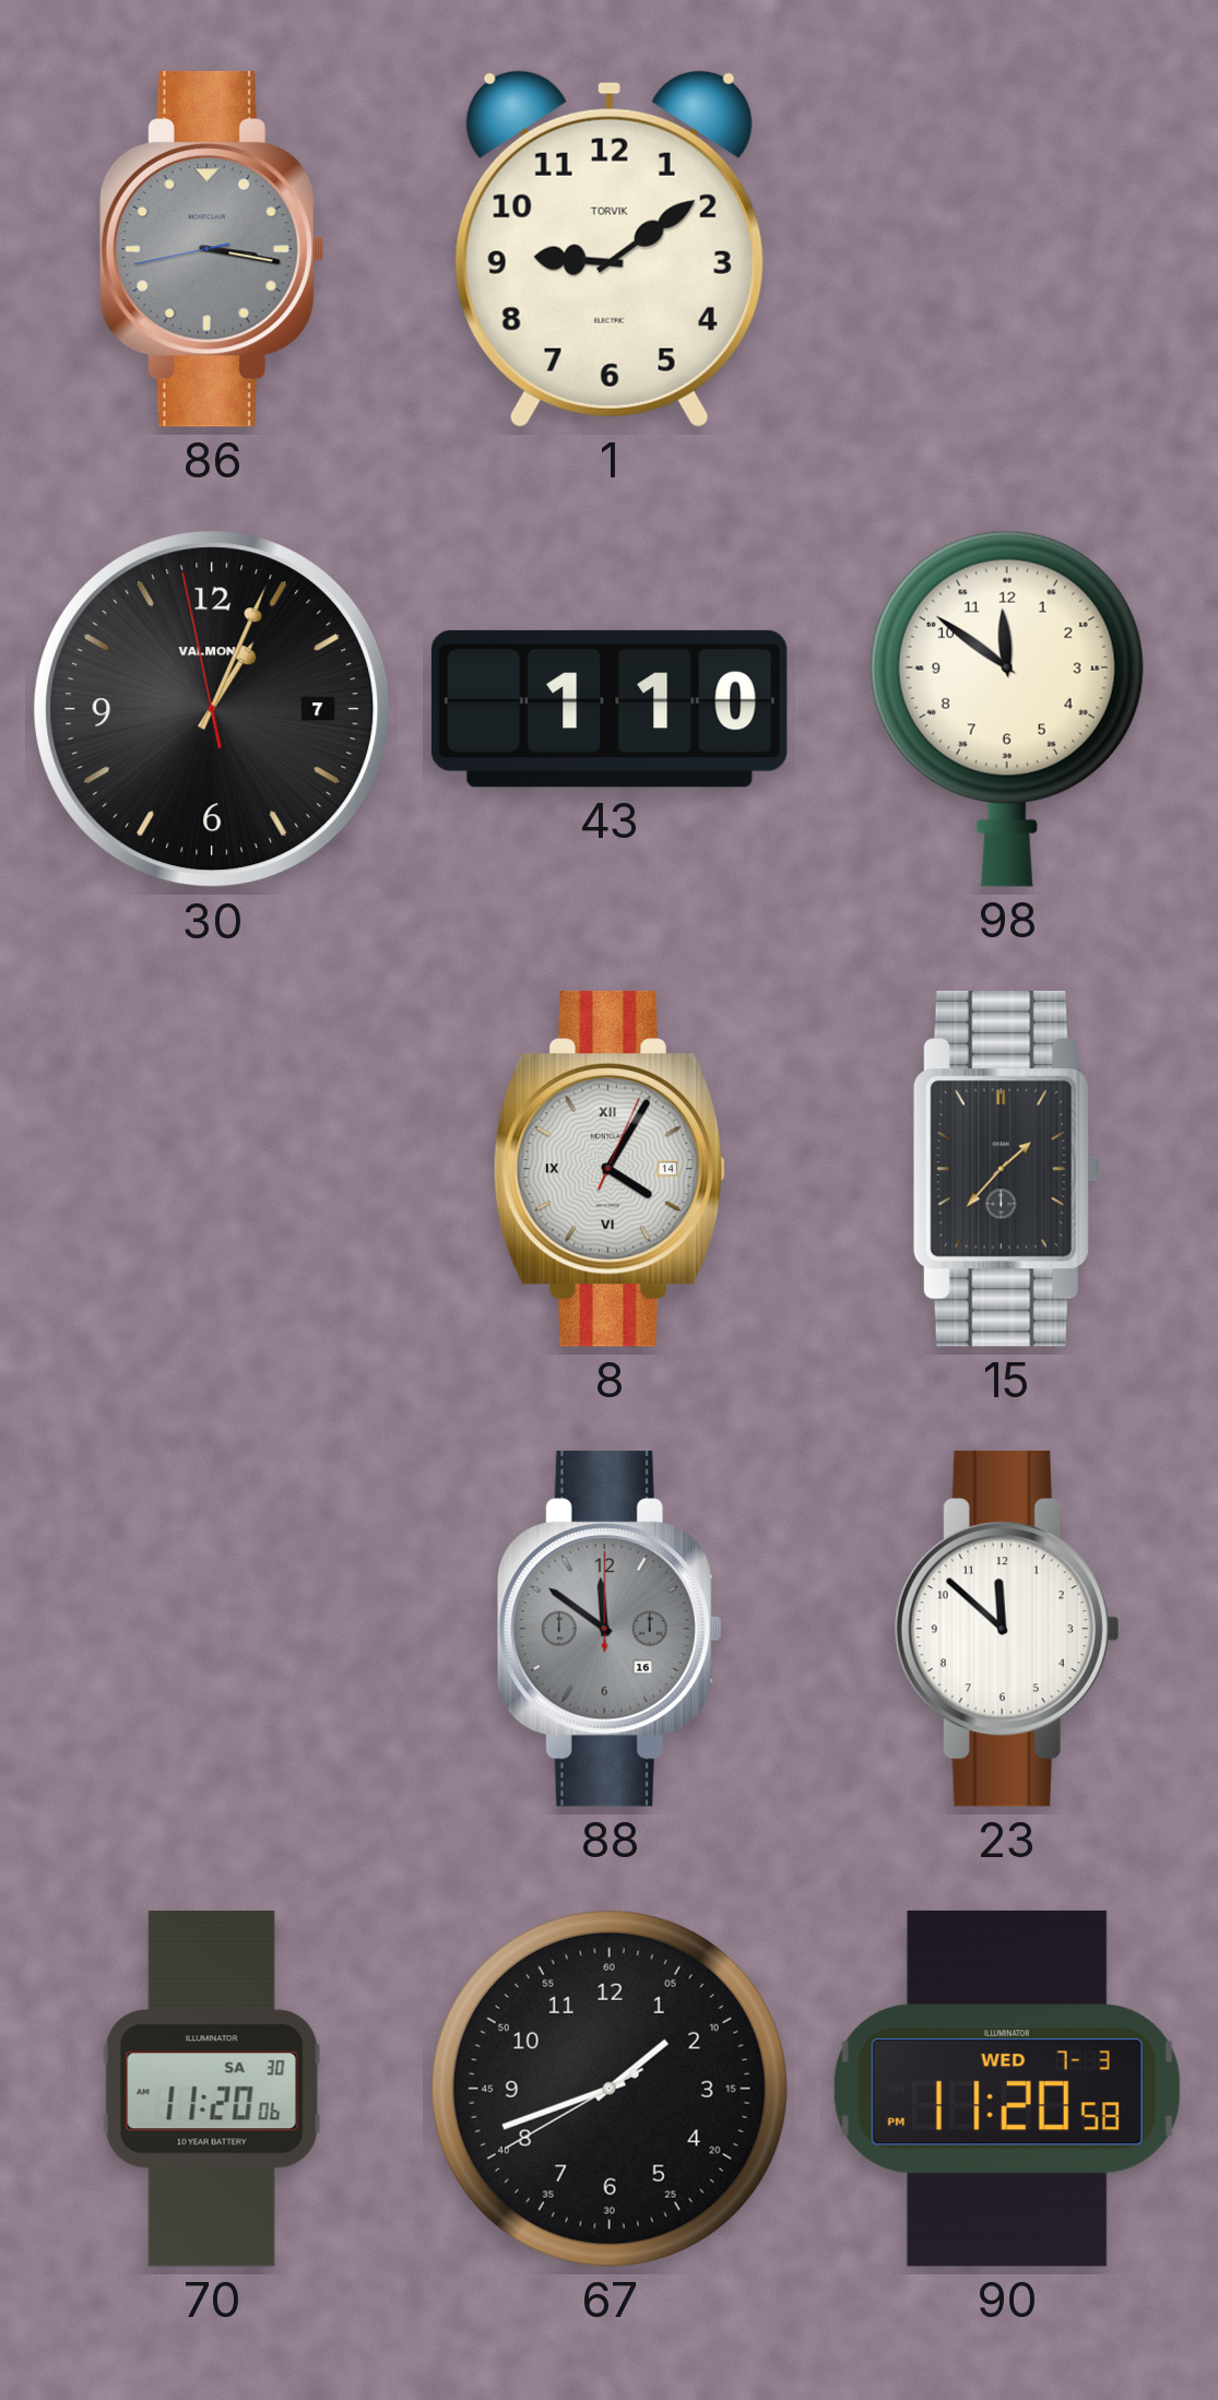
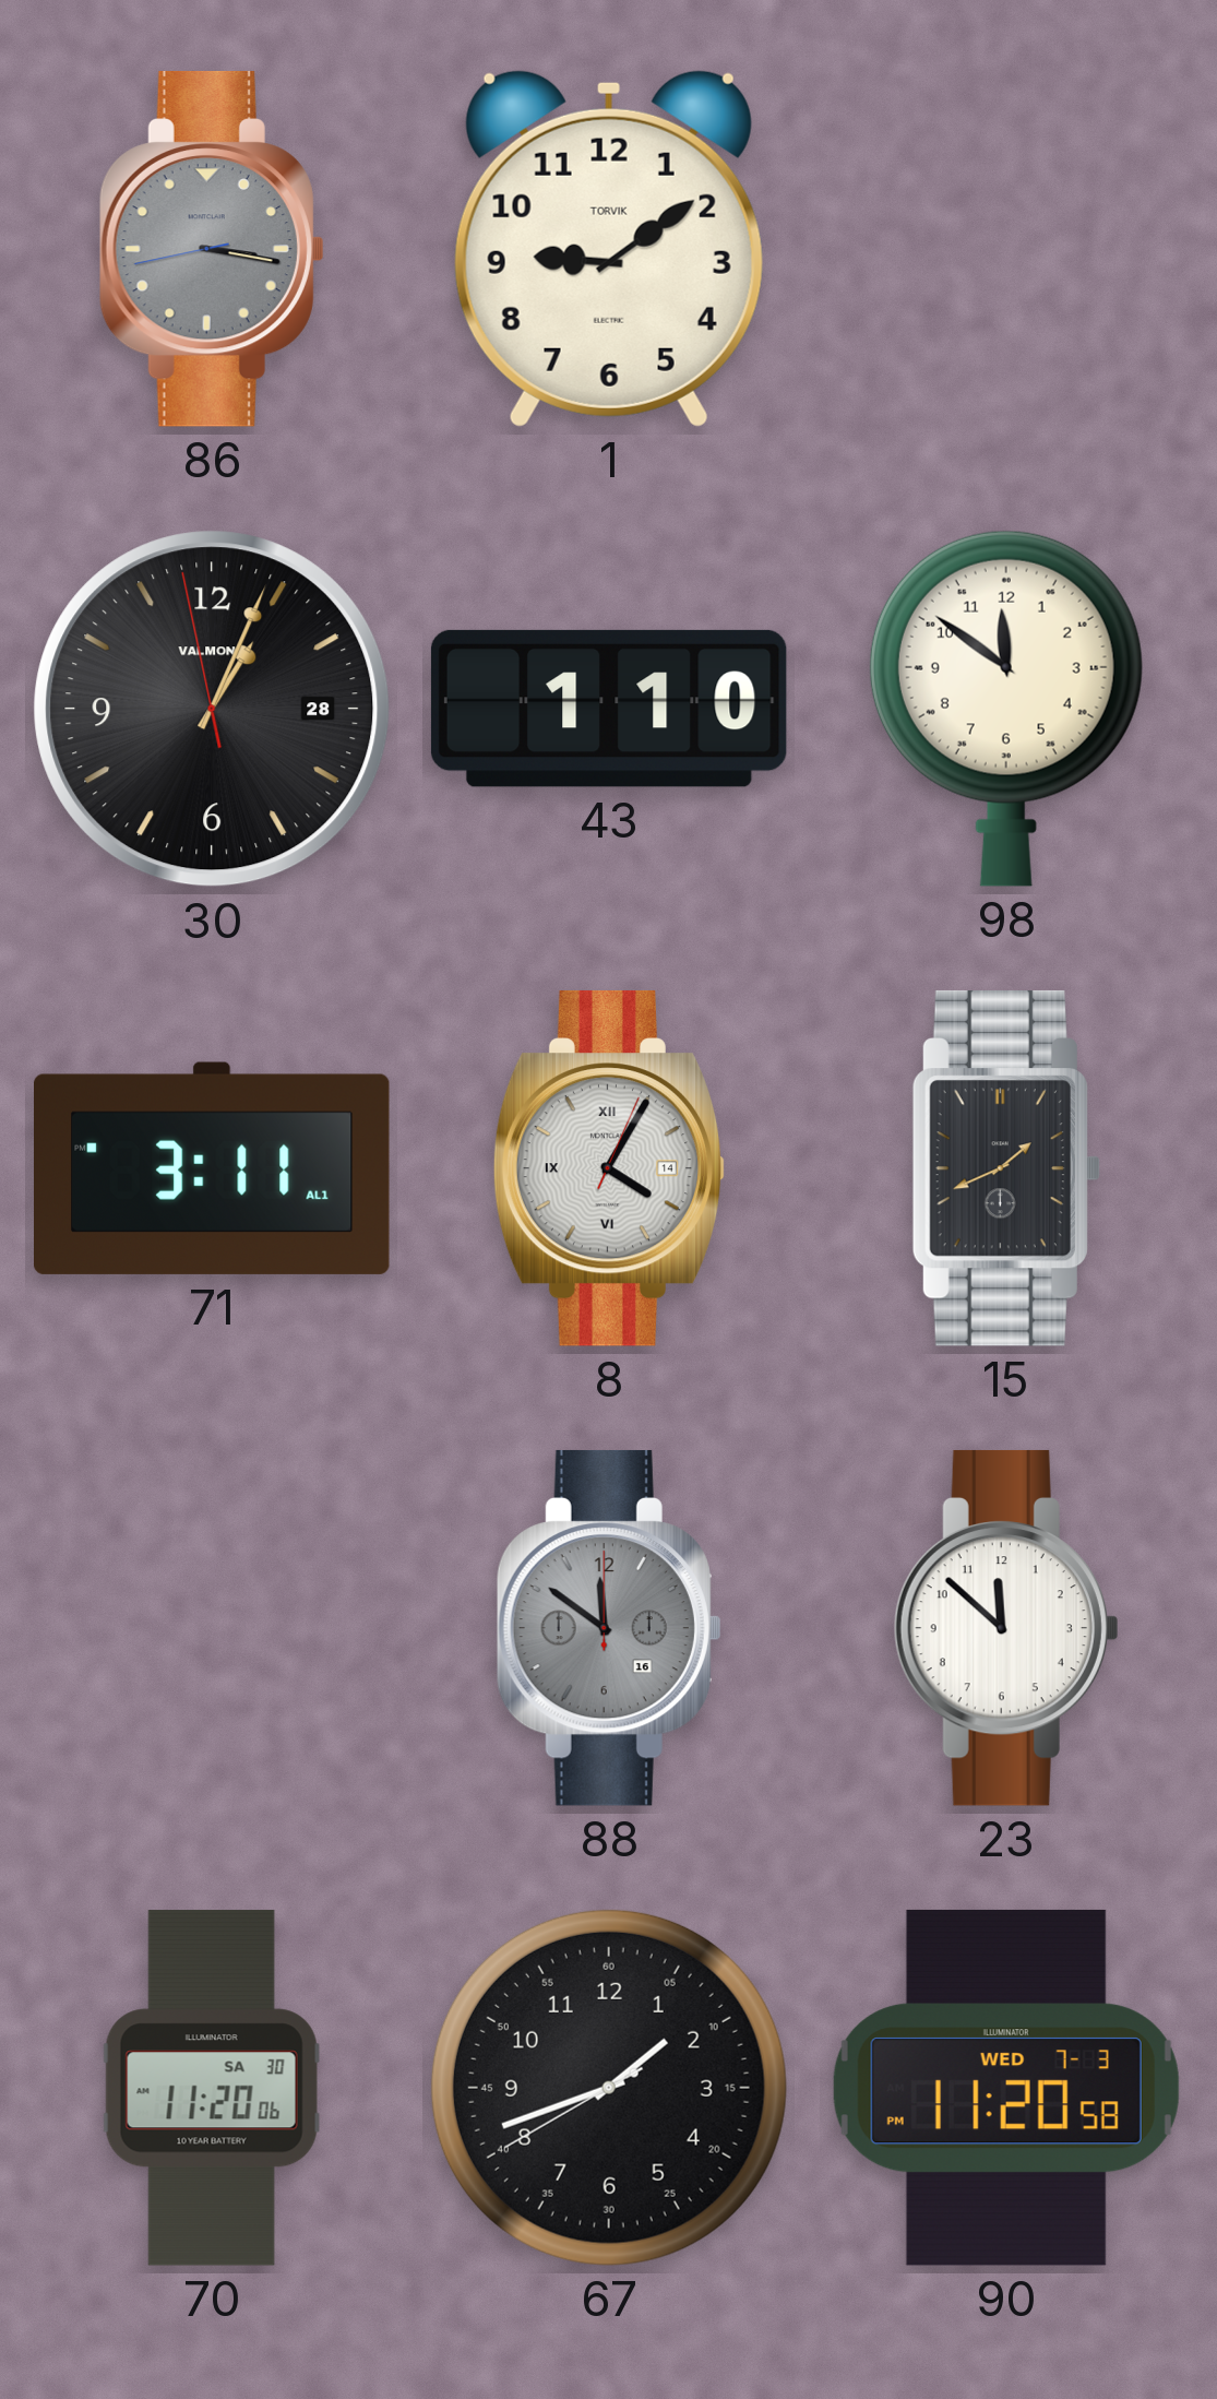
30 date: 7 -> 28 (212, 709)
71: none -> 3:11 (212, 1168)
15: 1:37 -> 1:41 (1006, 1168)
